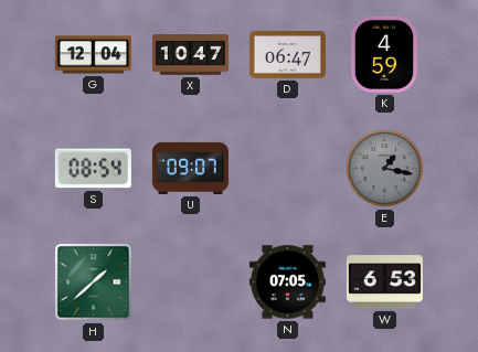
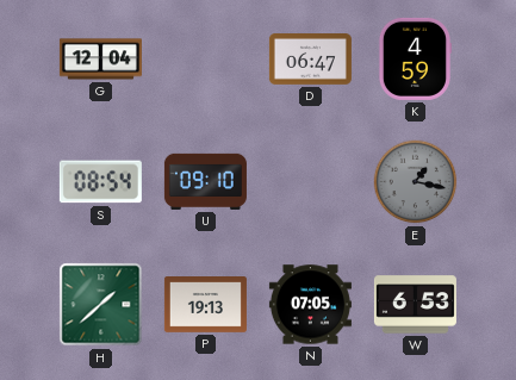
X: 10:47 -> none (190, 55)
U: 09:07 -> 09:10 (205, 181)
P: none -> 19:13 (205, 305)
